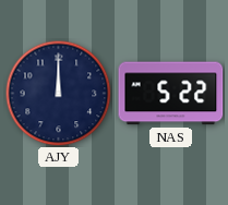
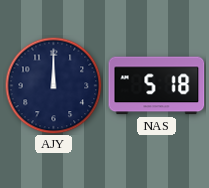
NAS: 5:22 -> 5:18 (157, 86)
